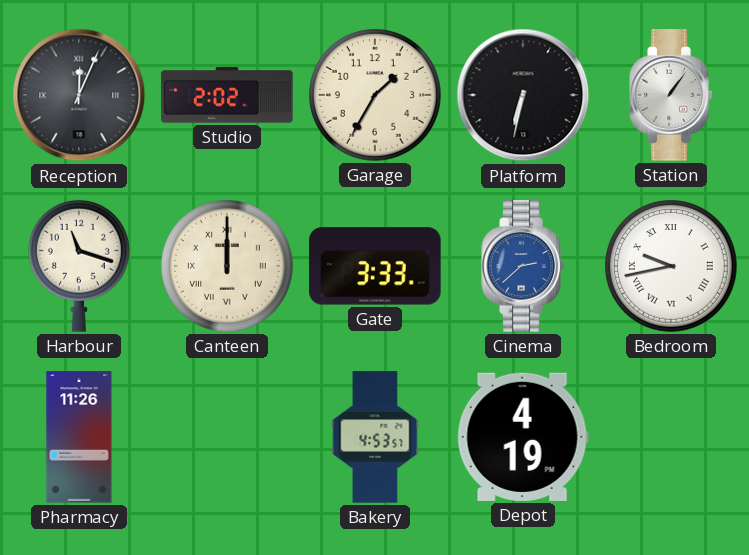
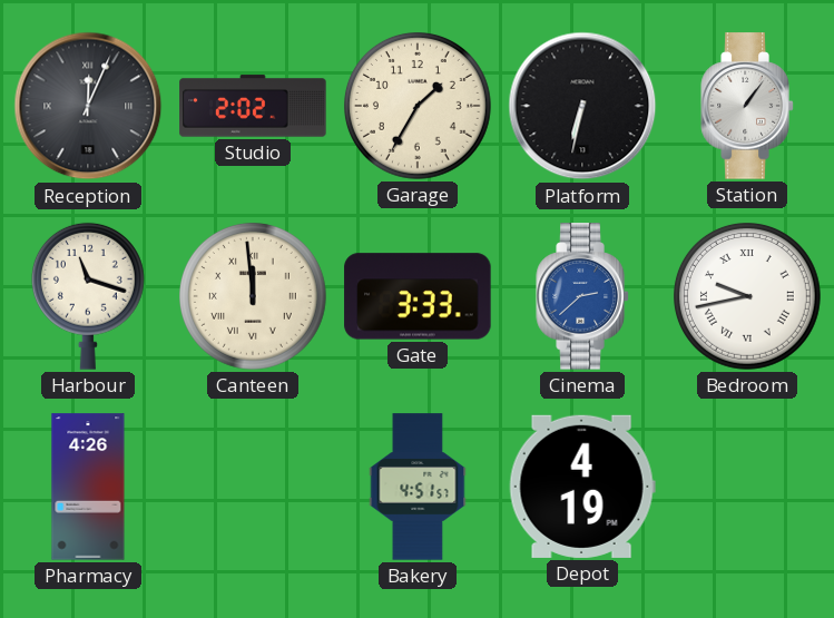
Canteen: 12:00 -> 11:59 (254, 297)
Pharmacy: 11:26 -> 4:26 (88, 487)
Bakery: 4:53 -> 4:51 (418, 487)
